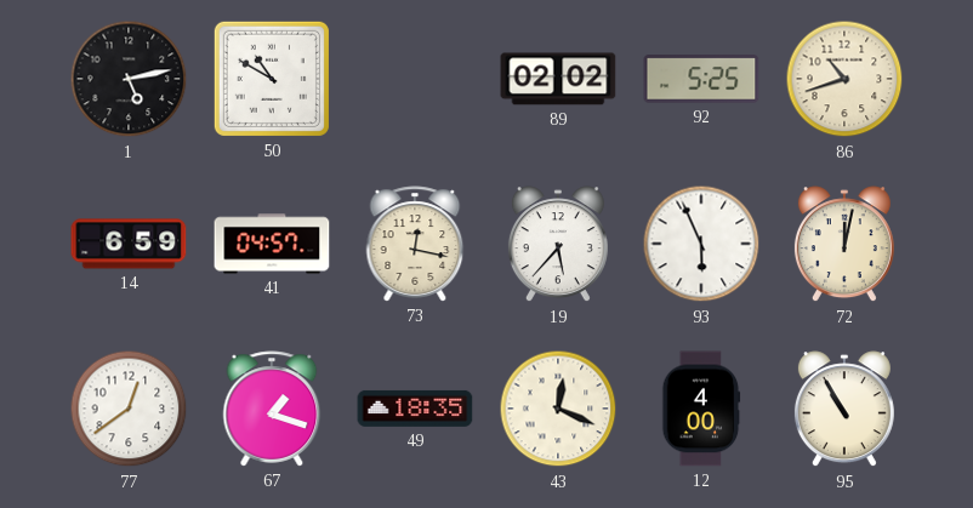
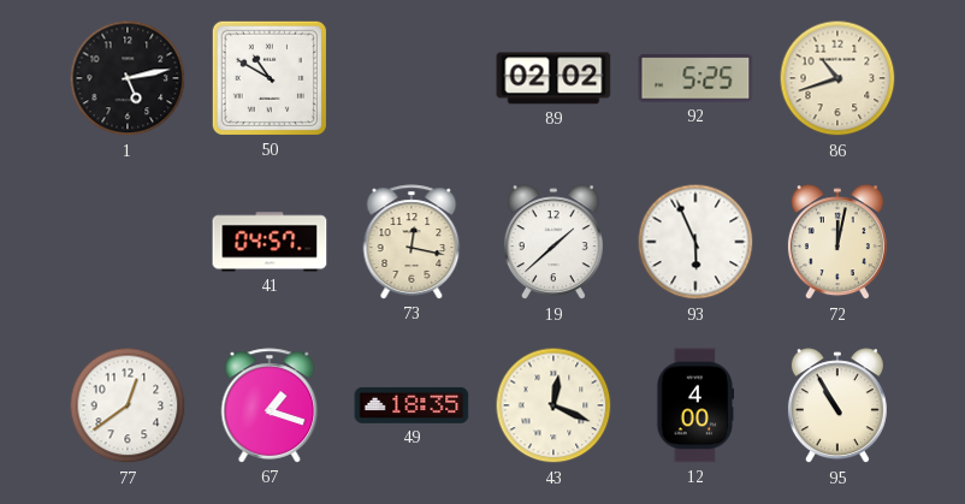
14: 6:59 -> none (129, 244)
19: 5:37 -> 1:38 (553, 243)
